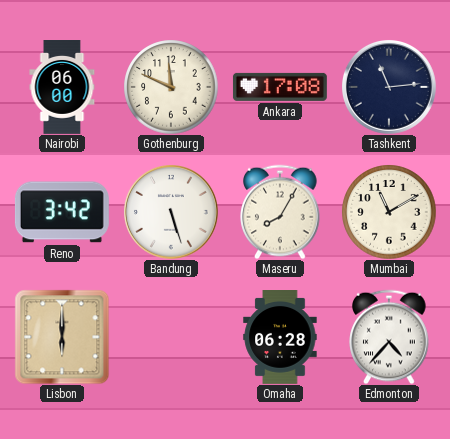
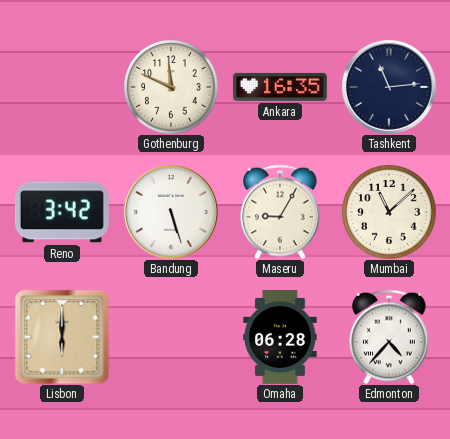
Nairobi: 06:00 -> none (62, 88)
Ankara: 17:08 -> 16:35 (280, 87)
Maseru: 8:05 -> 9:05 (280, 212)
Mumbai: 11:10 -> 11:08 (389, 212)
